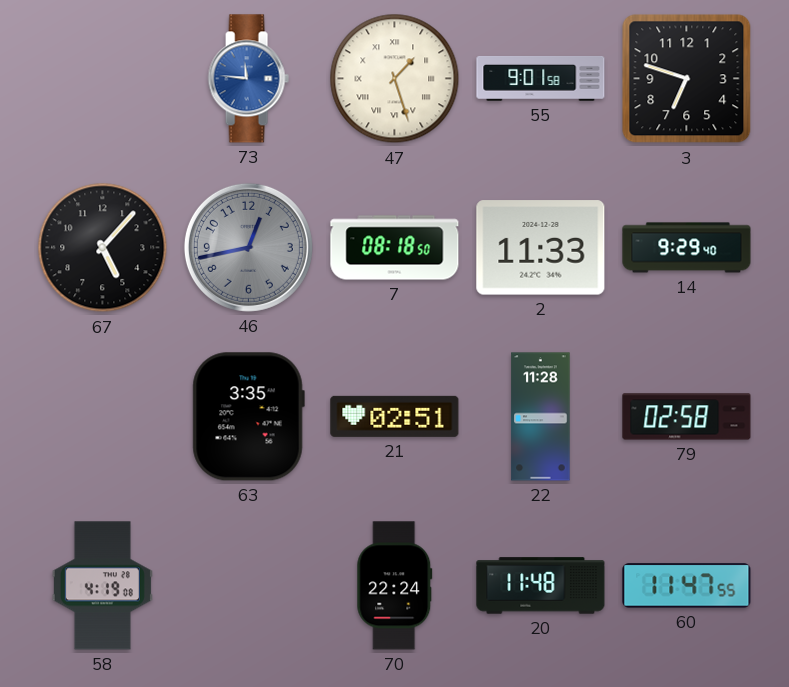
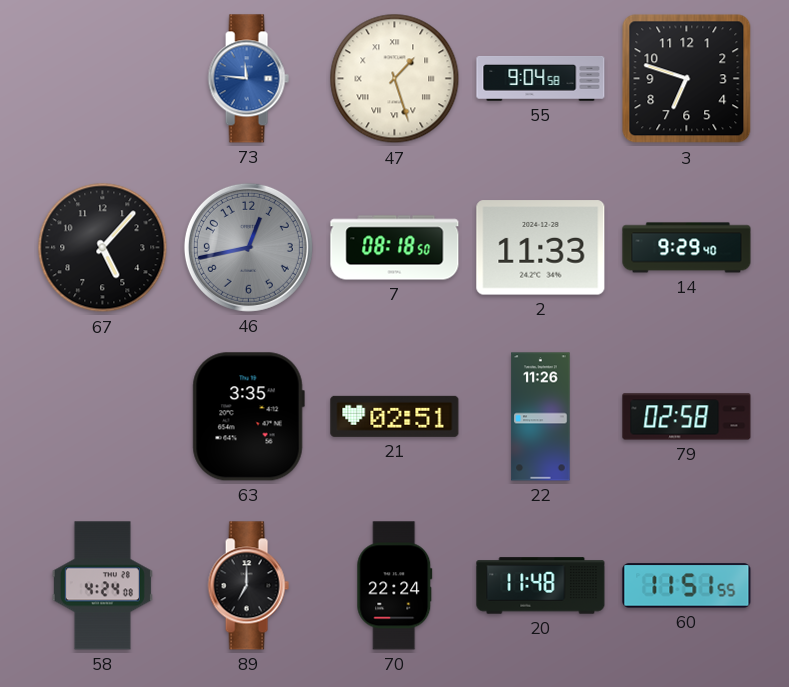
55: 9:01 -> 9:04 (541, 79)
22: 11:28 -> 11:26 (541, 417)
58: 4:19 -> 4:24 (102, 586)
89: none -> 7:00 (248, 586)
60: 11:47 -> 11:51 (687, 586)
